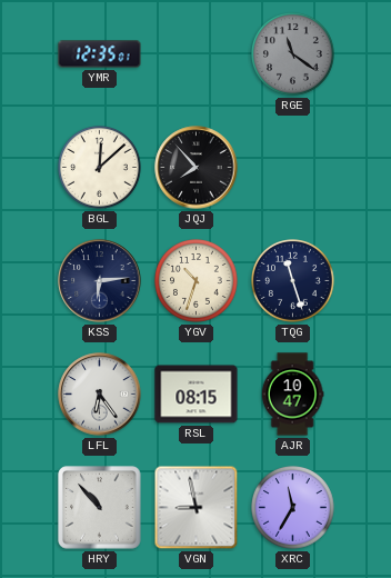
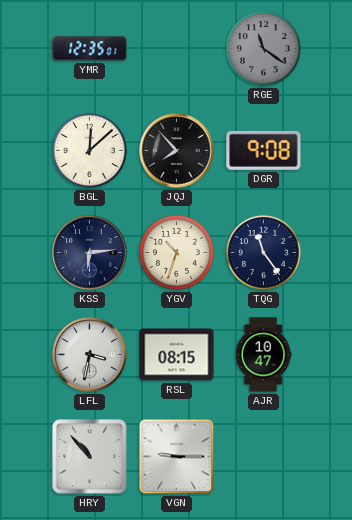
DGR: none -> 9:08 (264, 150)
TQG: 11:27 -> 11:24 (264, 253)
LFL: 6:24 -> 3:32 (90, 355)
VGN: 8:58 -> 9:15 (177, 457)
XRC: 11:35 -> none (293, 508)
